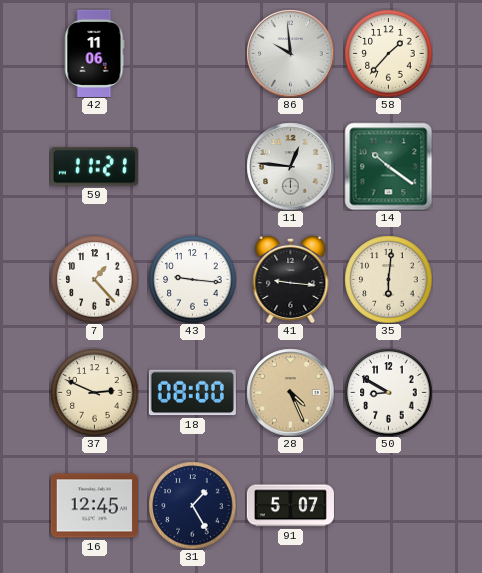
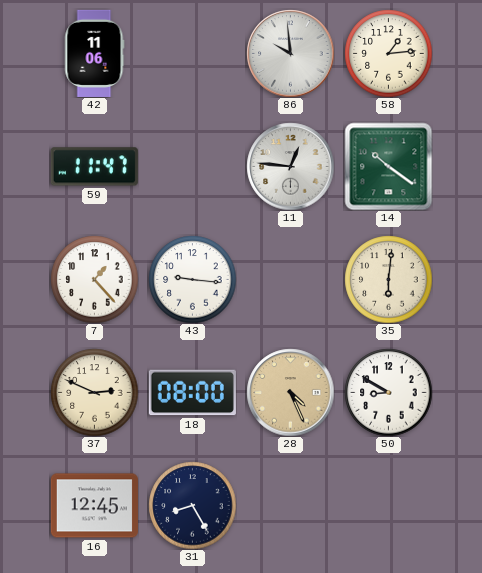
58: 1:37 -> 1:14 (388, 53)
59: 11:21 -> 11:47 (94, 167)
41: 9:16 -> none (291, 279)
31: 1:25 -> 8:25 (192, 505)
91: 5:07 -> none (290, 506)
